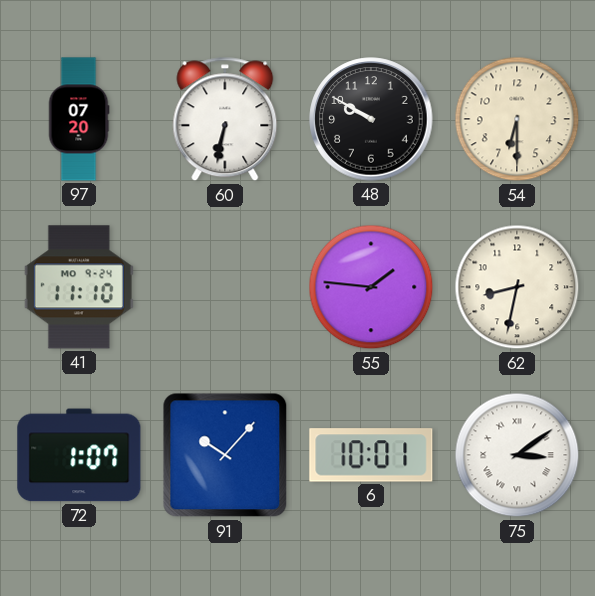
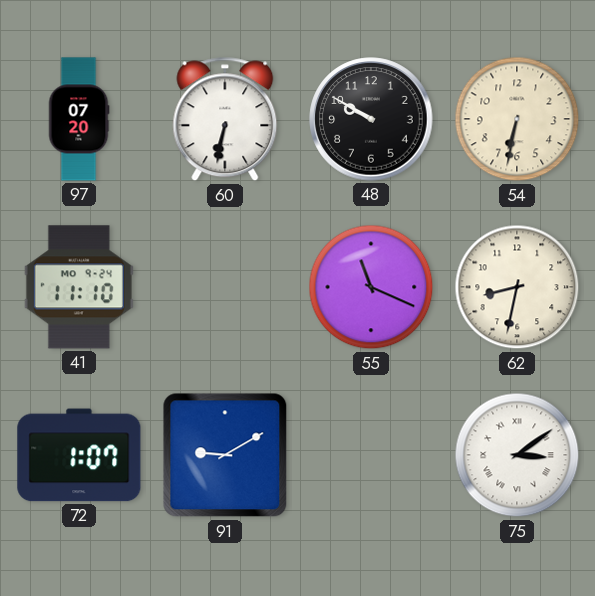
54: 6:30 -> 6:32 (517, 119)
55: 1:46 -> 11:19 (371, 287)
91: 10:07 -> 9:10 (225, 455)
6: 10:01 -> none (371, 455)
